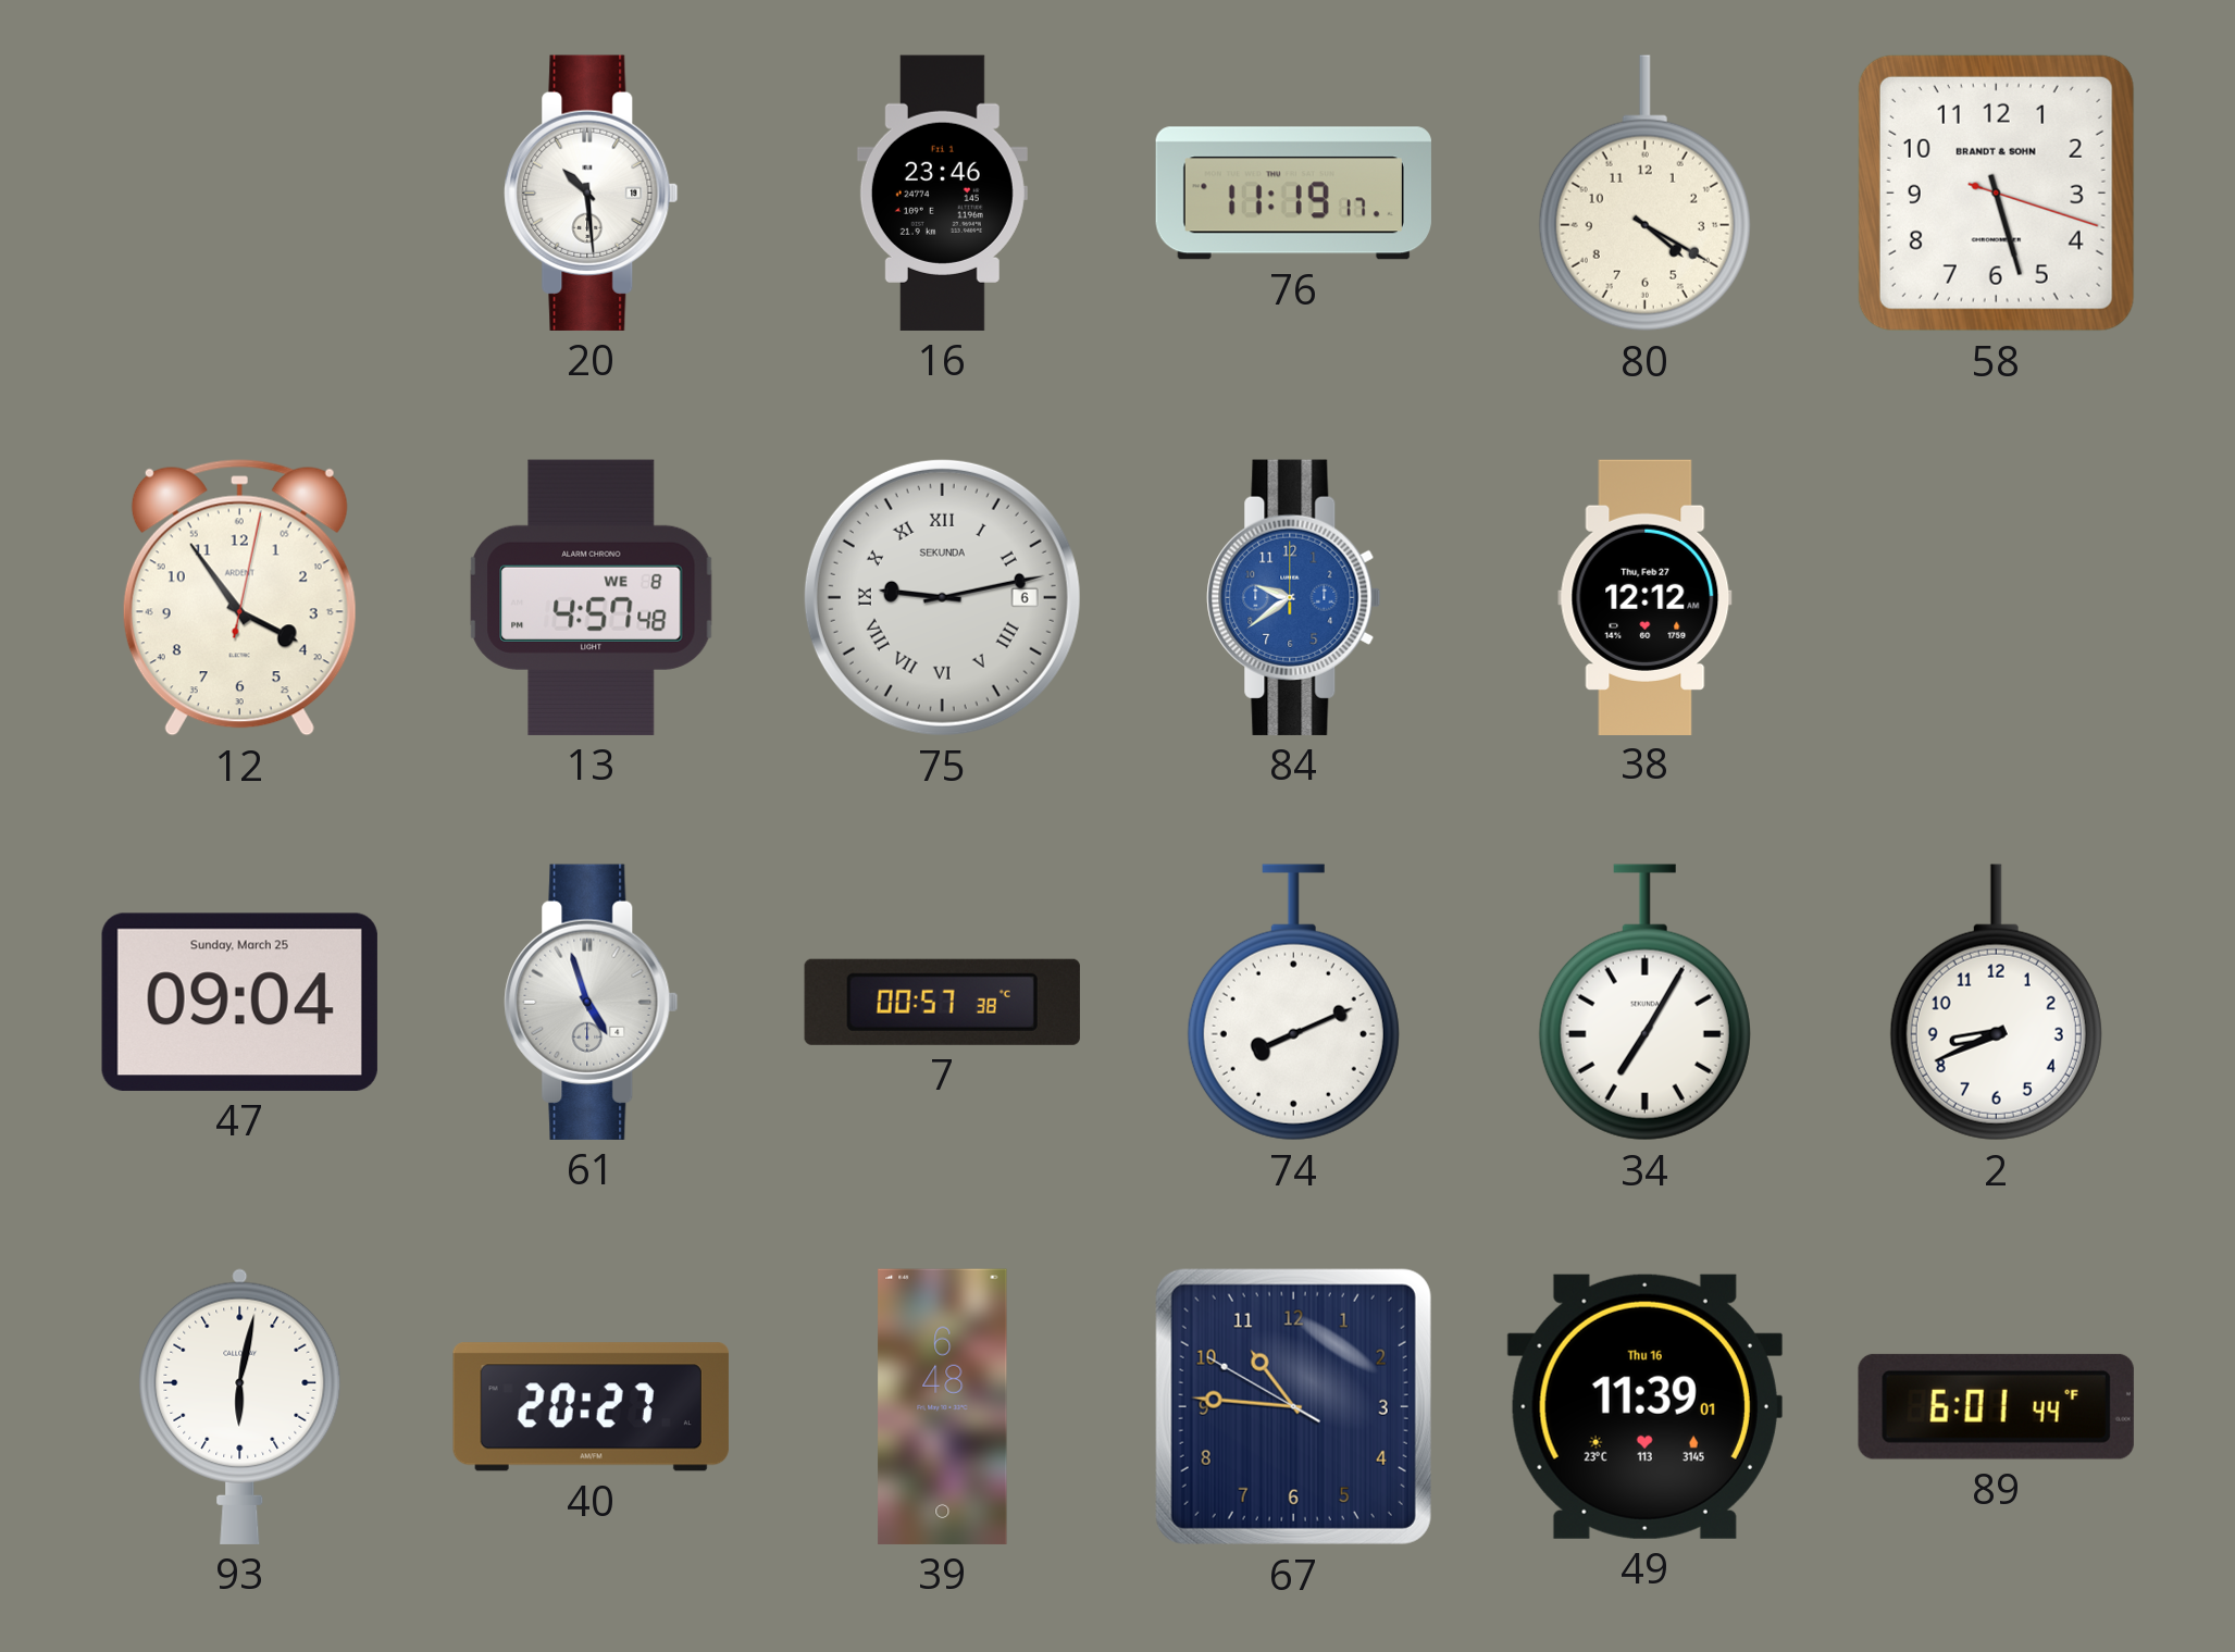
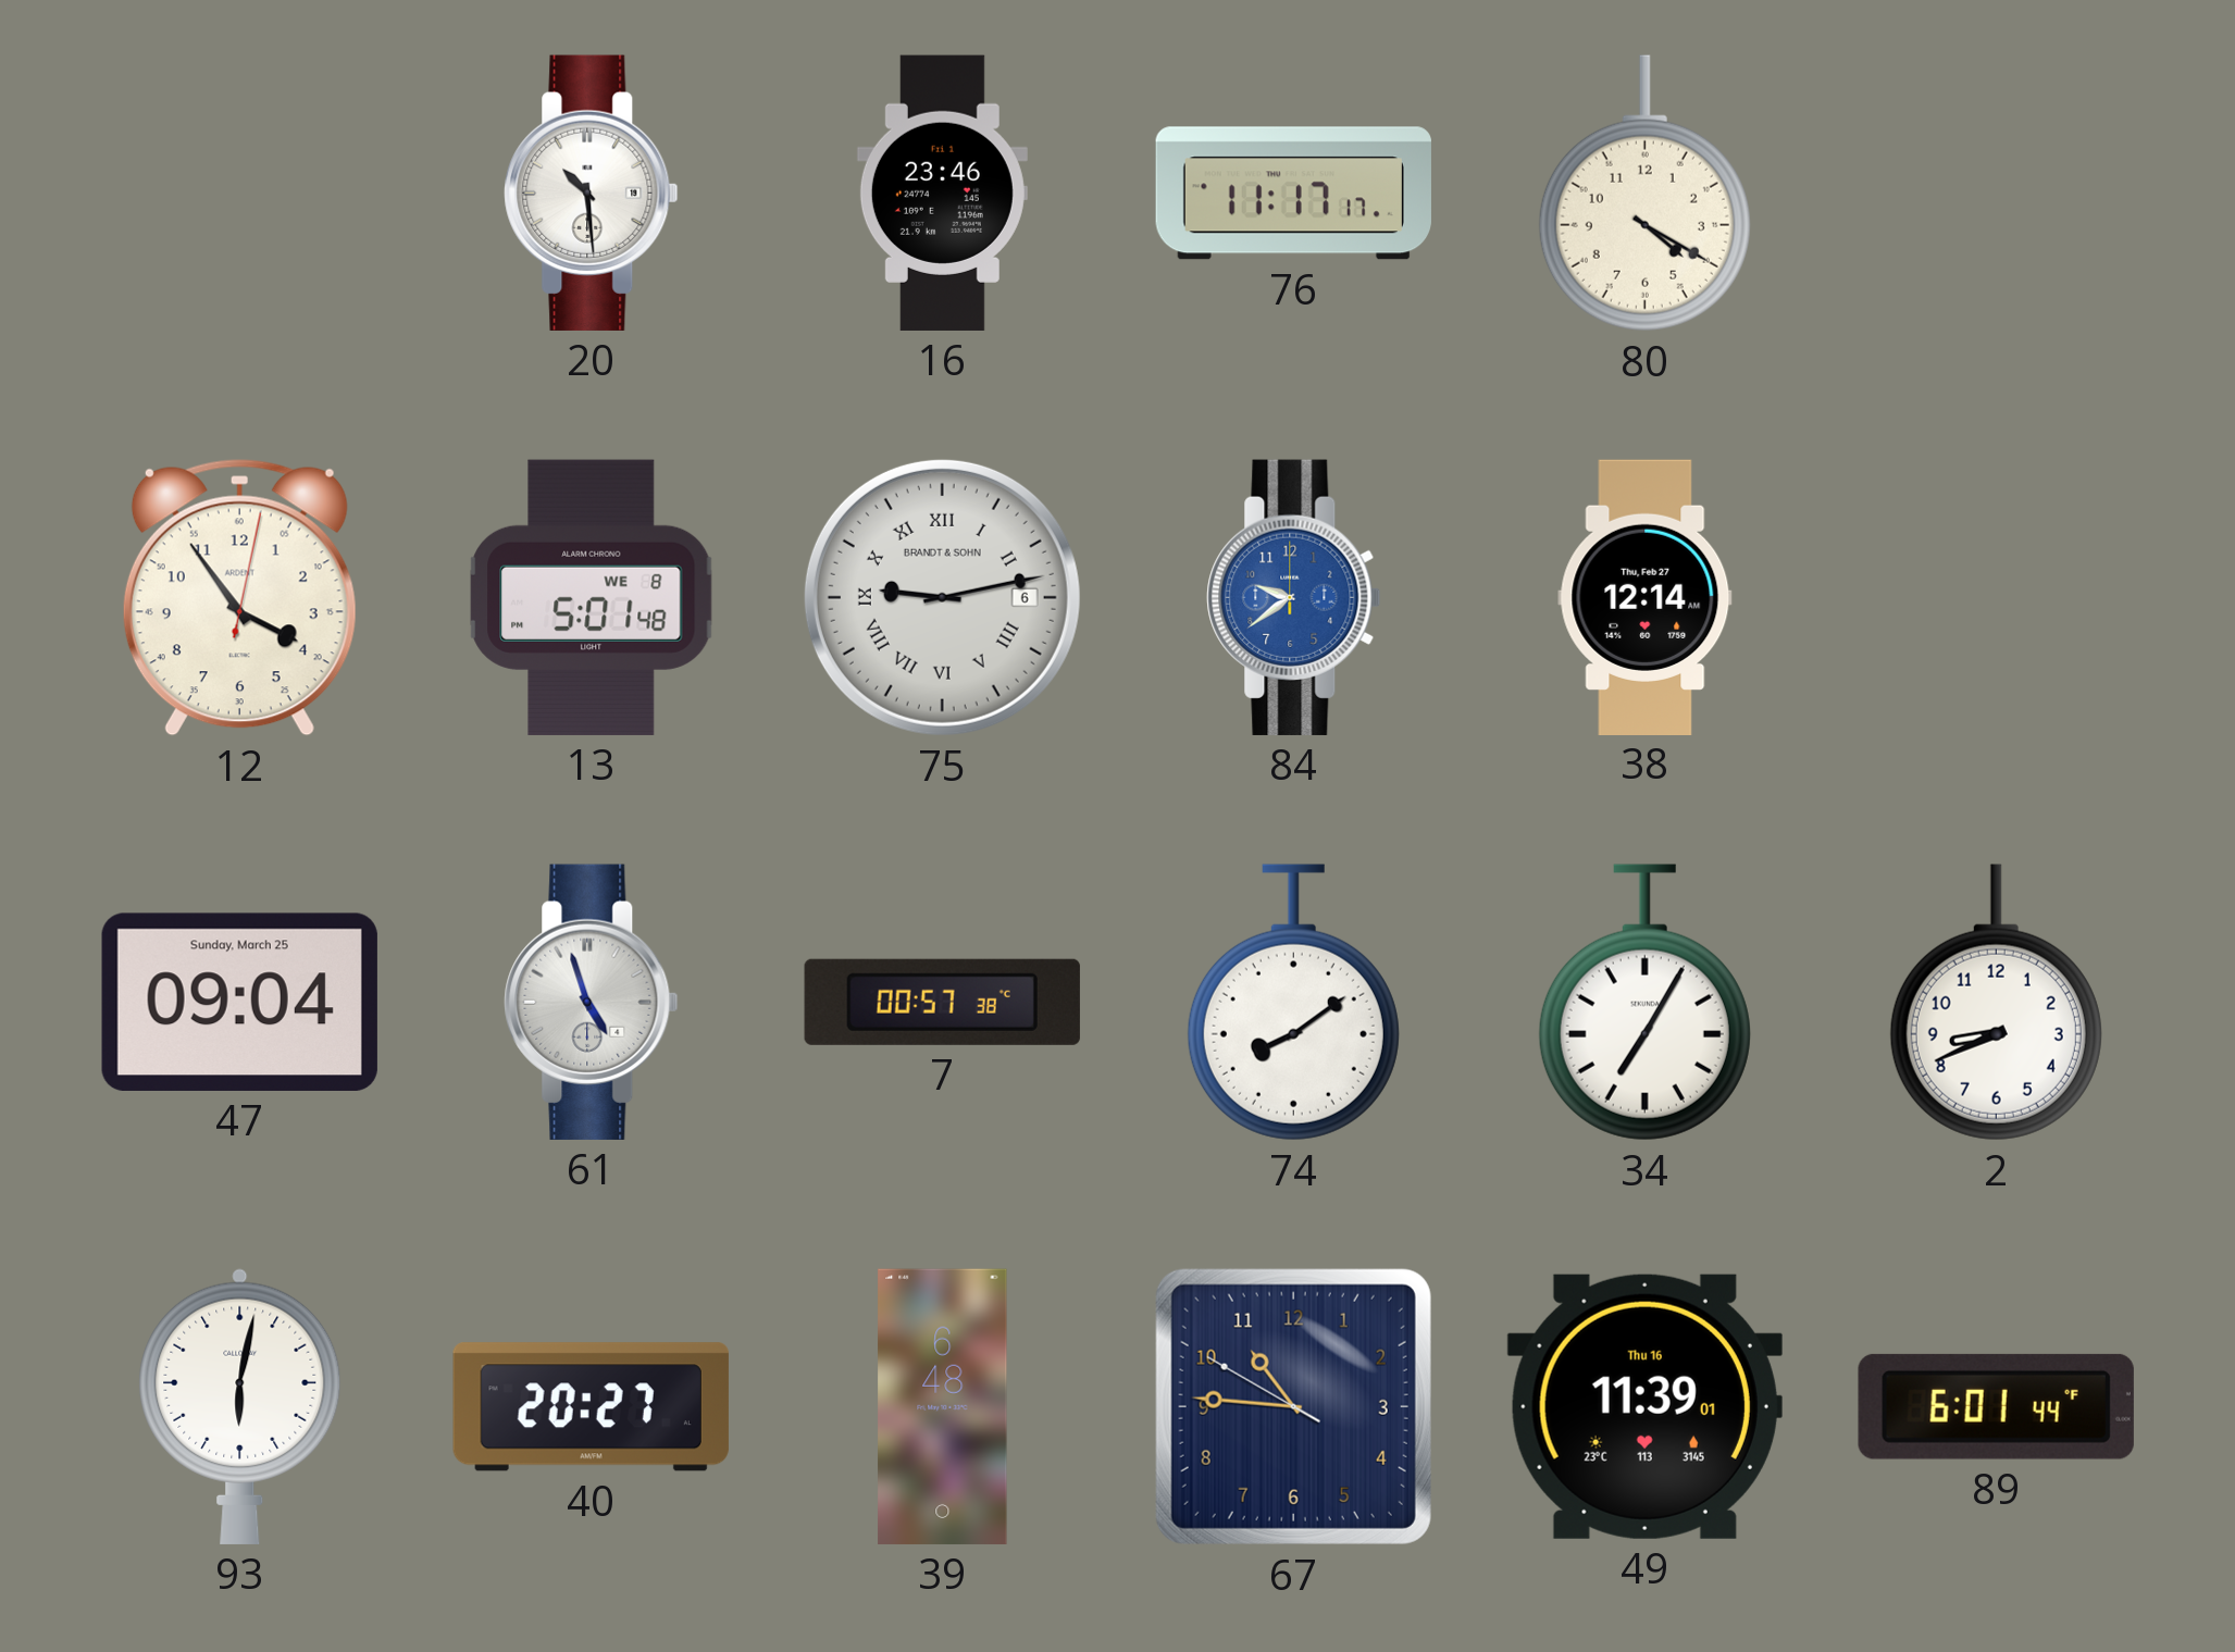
76: 11:19 -> 11:17 (1293, 194)
58: 5:27 -> none (1996, 192)
13: 4:57 -> 5:01 (592, 597)
75 brand: SEKUNDA -> BRANDT & SOHN (942, 597)
38: 12:12 -> 12:14 (1646, 597)
74: 8:11 -> 8:09 (1293, 1003)
